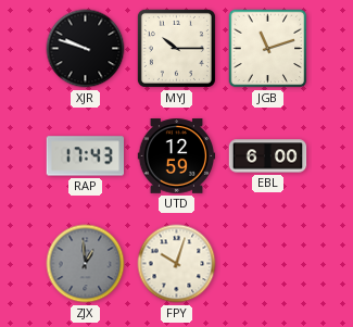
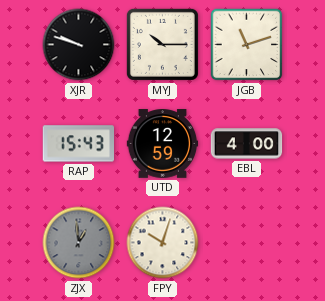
RAP: 17:43 -> 15:43 (78, 144)
EBL: 6:00 -> 4:00 (247, 144)
